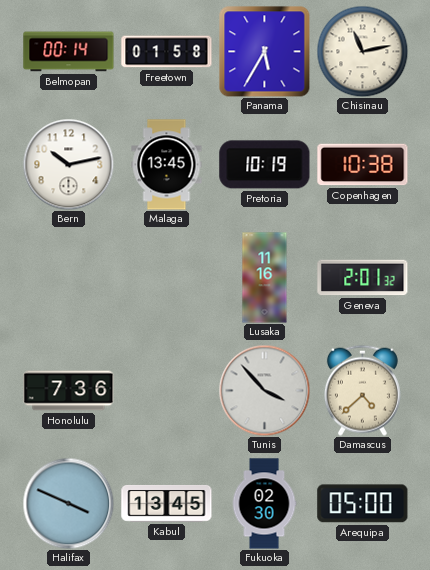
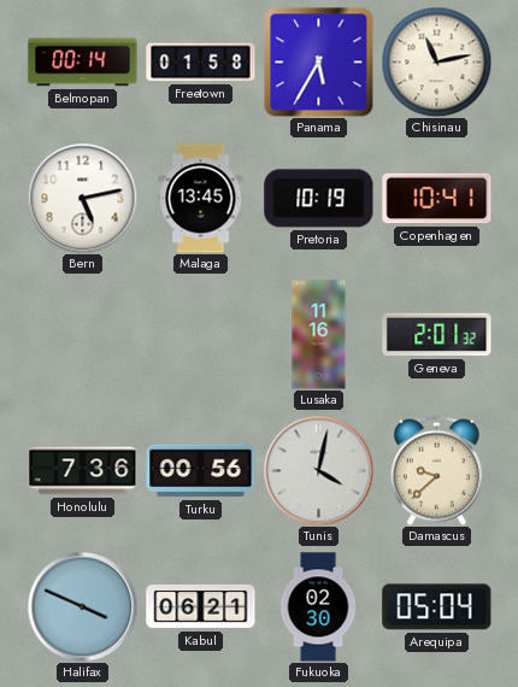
Bern: 10:13 -> 5:13 (82, 198)
Copenhagen: 10:38 -> 10:41 (437, 199)
Turku: none -> 00:56 (201, 471)
Tunis: 3:53 -> 4:02 (318, 470)
Damascus: 4:38 -> 9:38 (436, 470)
Kabul: 13:45 -> 06:21 (201, 607)
Arequipa: 05:00 -> 05:04 (437, 607)
